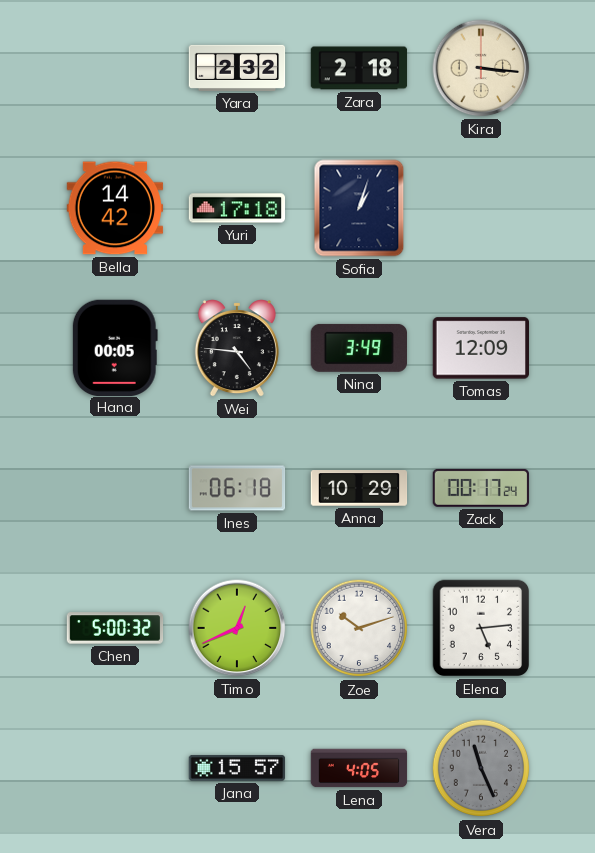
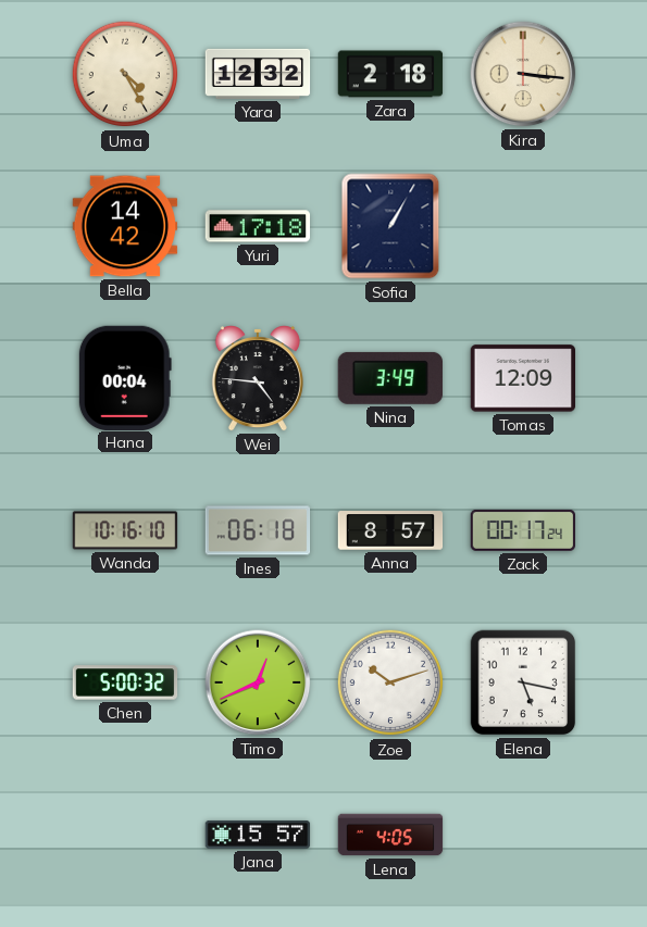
Uma: none -> 4:25 (125, 74)
Yara: 2:32 -> 12:32 (258, 74)
Sofia: 1:03 -> 1:05 (390, 226)
Hana: 00:05 -> 00:04 (125, 377)
Wanda: none -> 10:16 (125, 530)
Anna: 10:29 -> 8:57 (390, 530)
Elena: 5:14 -> 5:17 (523, 682)
Vera: 11:26 -> none (481, 768)
